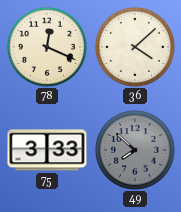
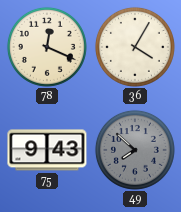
36: 4:08 -> 4:05 (135, 47)
75: 3:33 -> 9:43 (47, 150)
